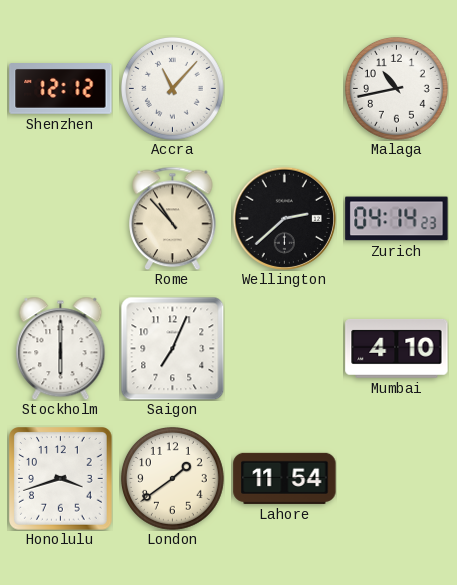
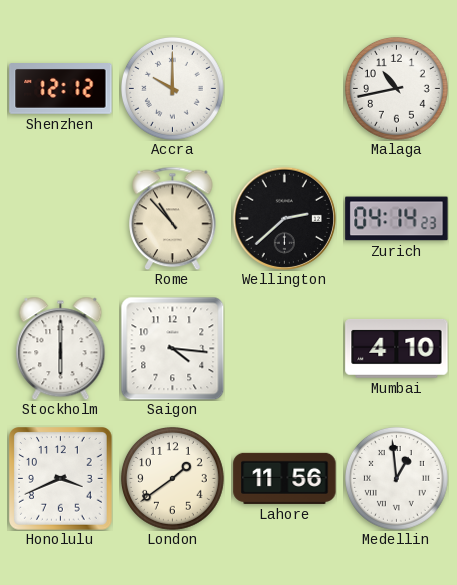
Accra: 11:07 -> 10:00 (172, 88)
Saigon: 7:04 -> 4:16 (172, 348)
Honolulu: 3:42 -> 3:41 (61, 479)
Lahore: 11:54 -> 11:56 (285, 478)
Medellin: none -> 12:59 (396, 478)
